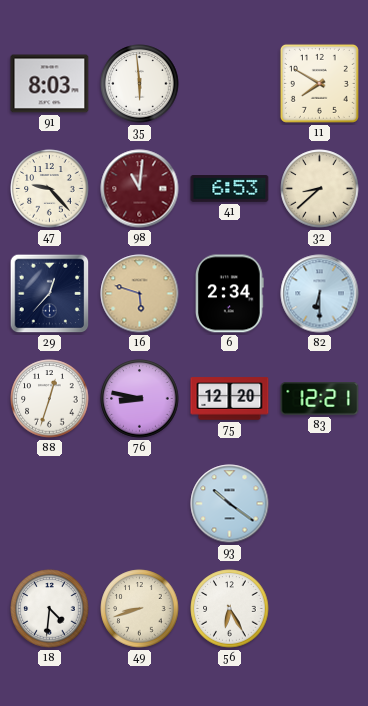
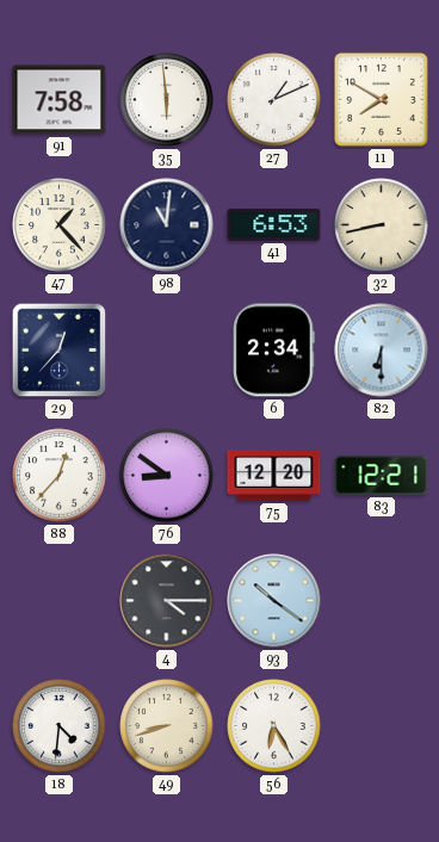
91: 8:03 -> 7:58 (60, 100)
27: none -> 1:11 (274, 100)
47: 9:23 -> 1:23 (60, 225)
98 dial: burgundy -> navy (167, 225)
32: 8:38 -> 8:43 (382, 225)
16: 5:48 -> none (140, 294)
88: 12:33 -> 12:37 (60, 476)
76: 8:47 -> 8:51 (167, 476)
4: none -> 4:15 (167, 601)
